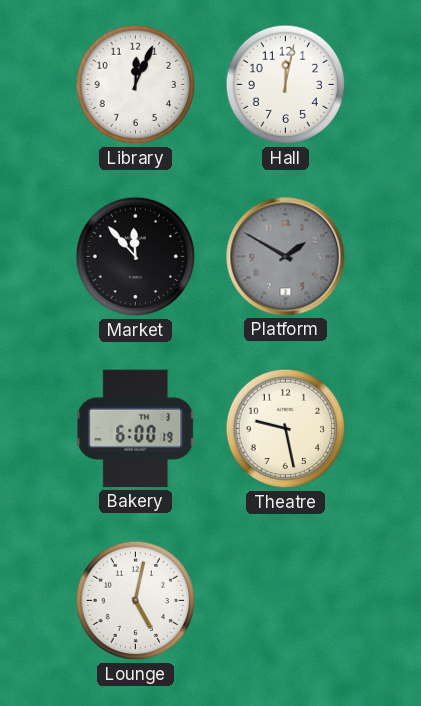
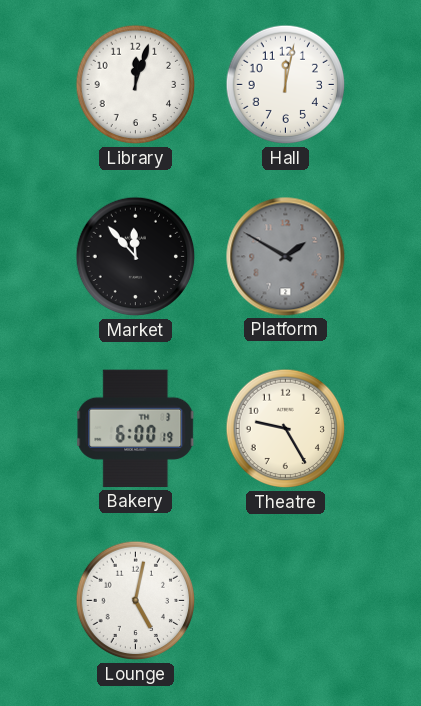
Library: 12:04 -> 12:03 (136, 85)
Theatre: 9:28 -> 9:25 (286, 429)
